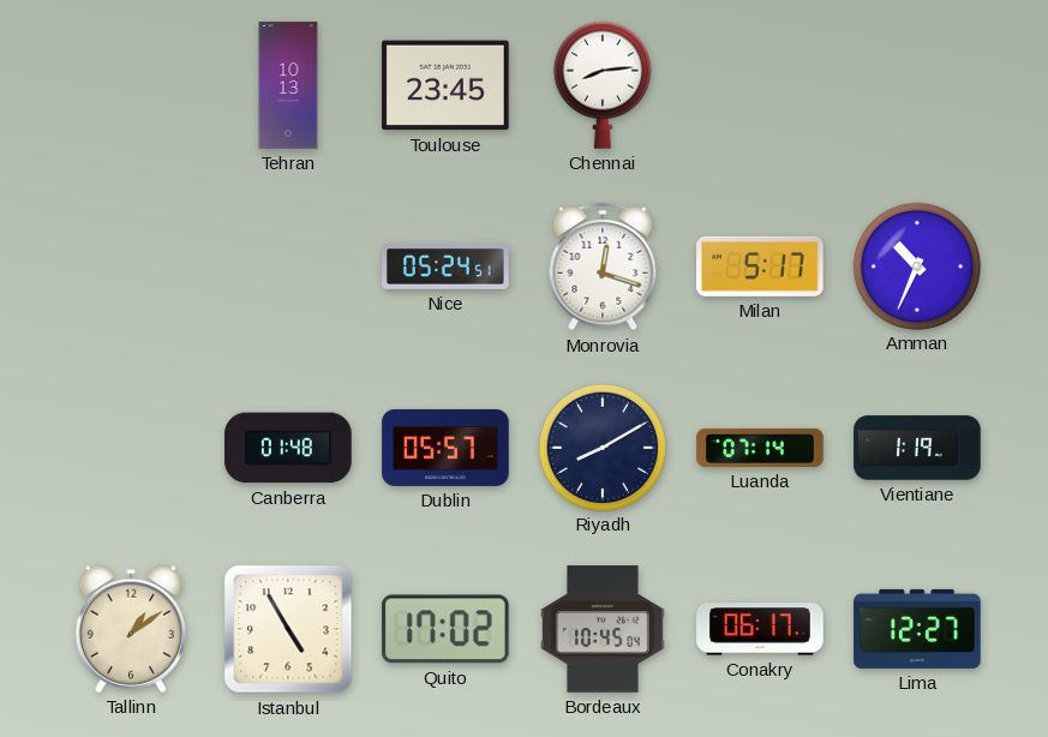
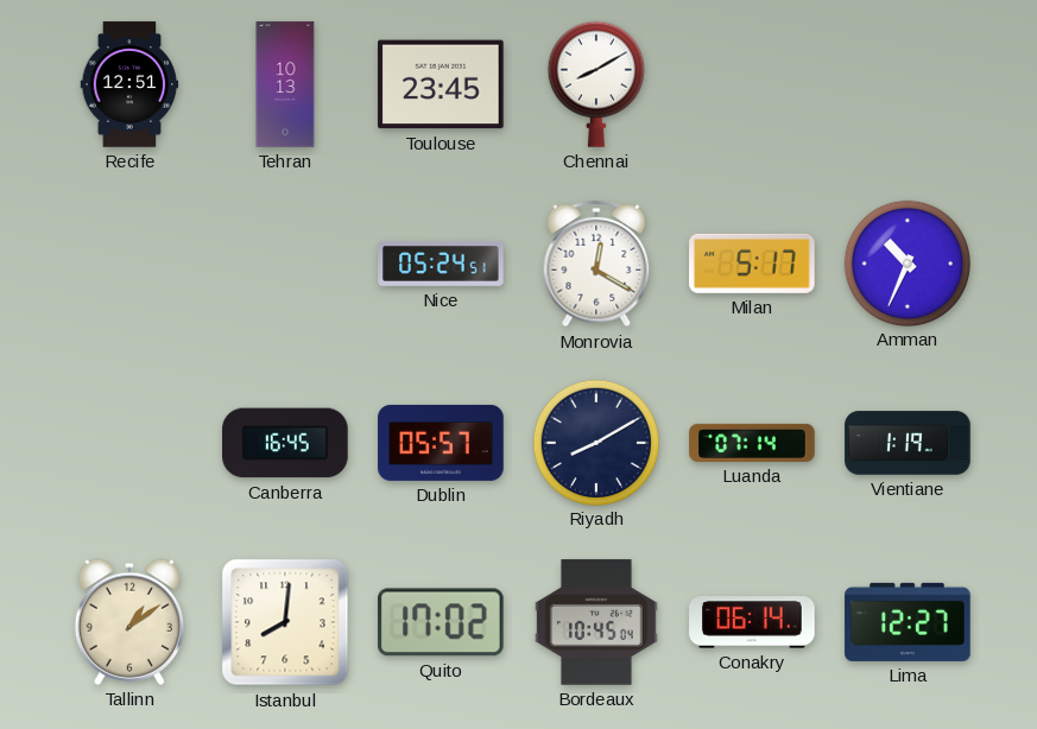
Recife: none -> 12:51 (129, 84)
Chennai: 8:14 -> 8:10 (596, 84)
Monrovia: 12:18 -> 12:20 (596, 264)
Canberra: 01:48 -> 16:45 (285, 443)
Istanbul: 4:55 -> 8:01 (285, 622)
Conakry: 06:17 -> 06:14 (752, 622)
